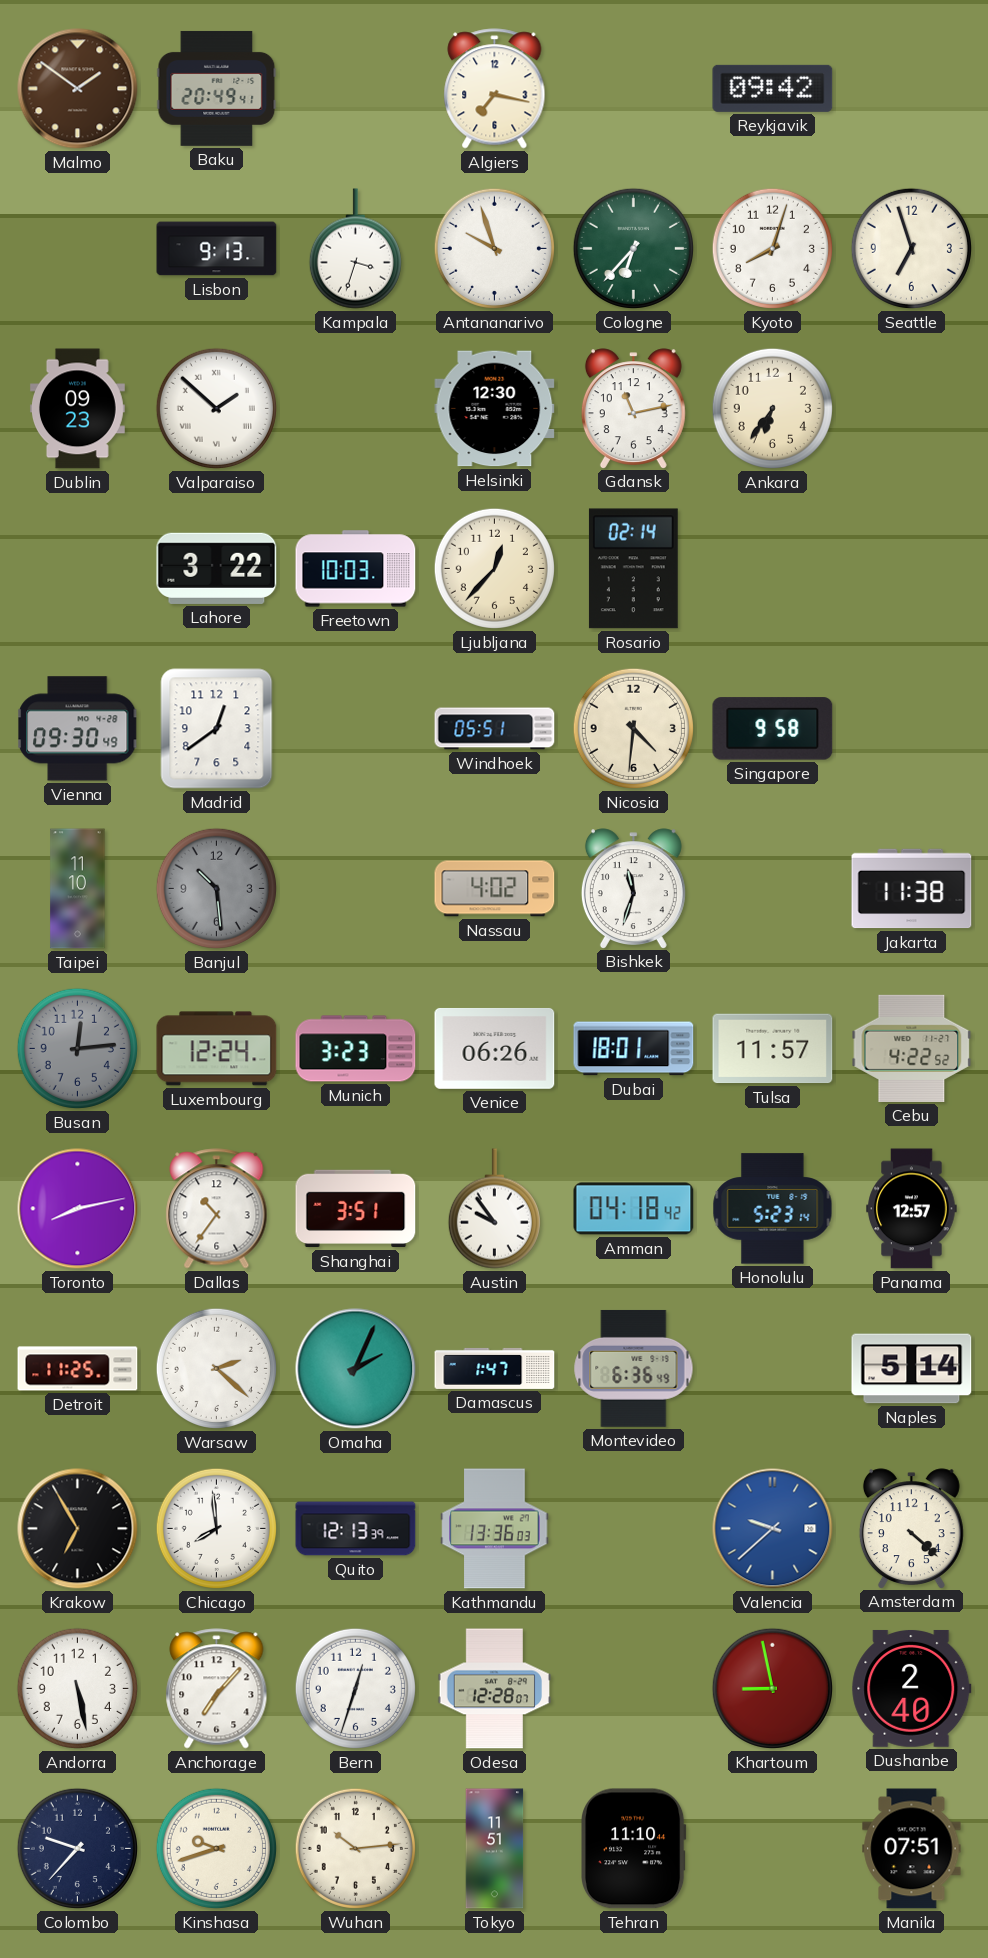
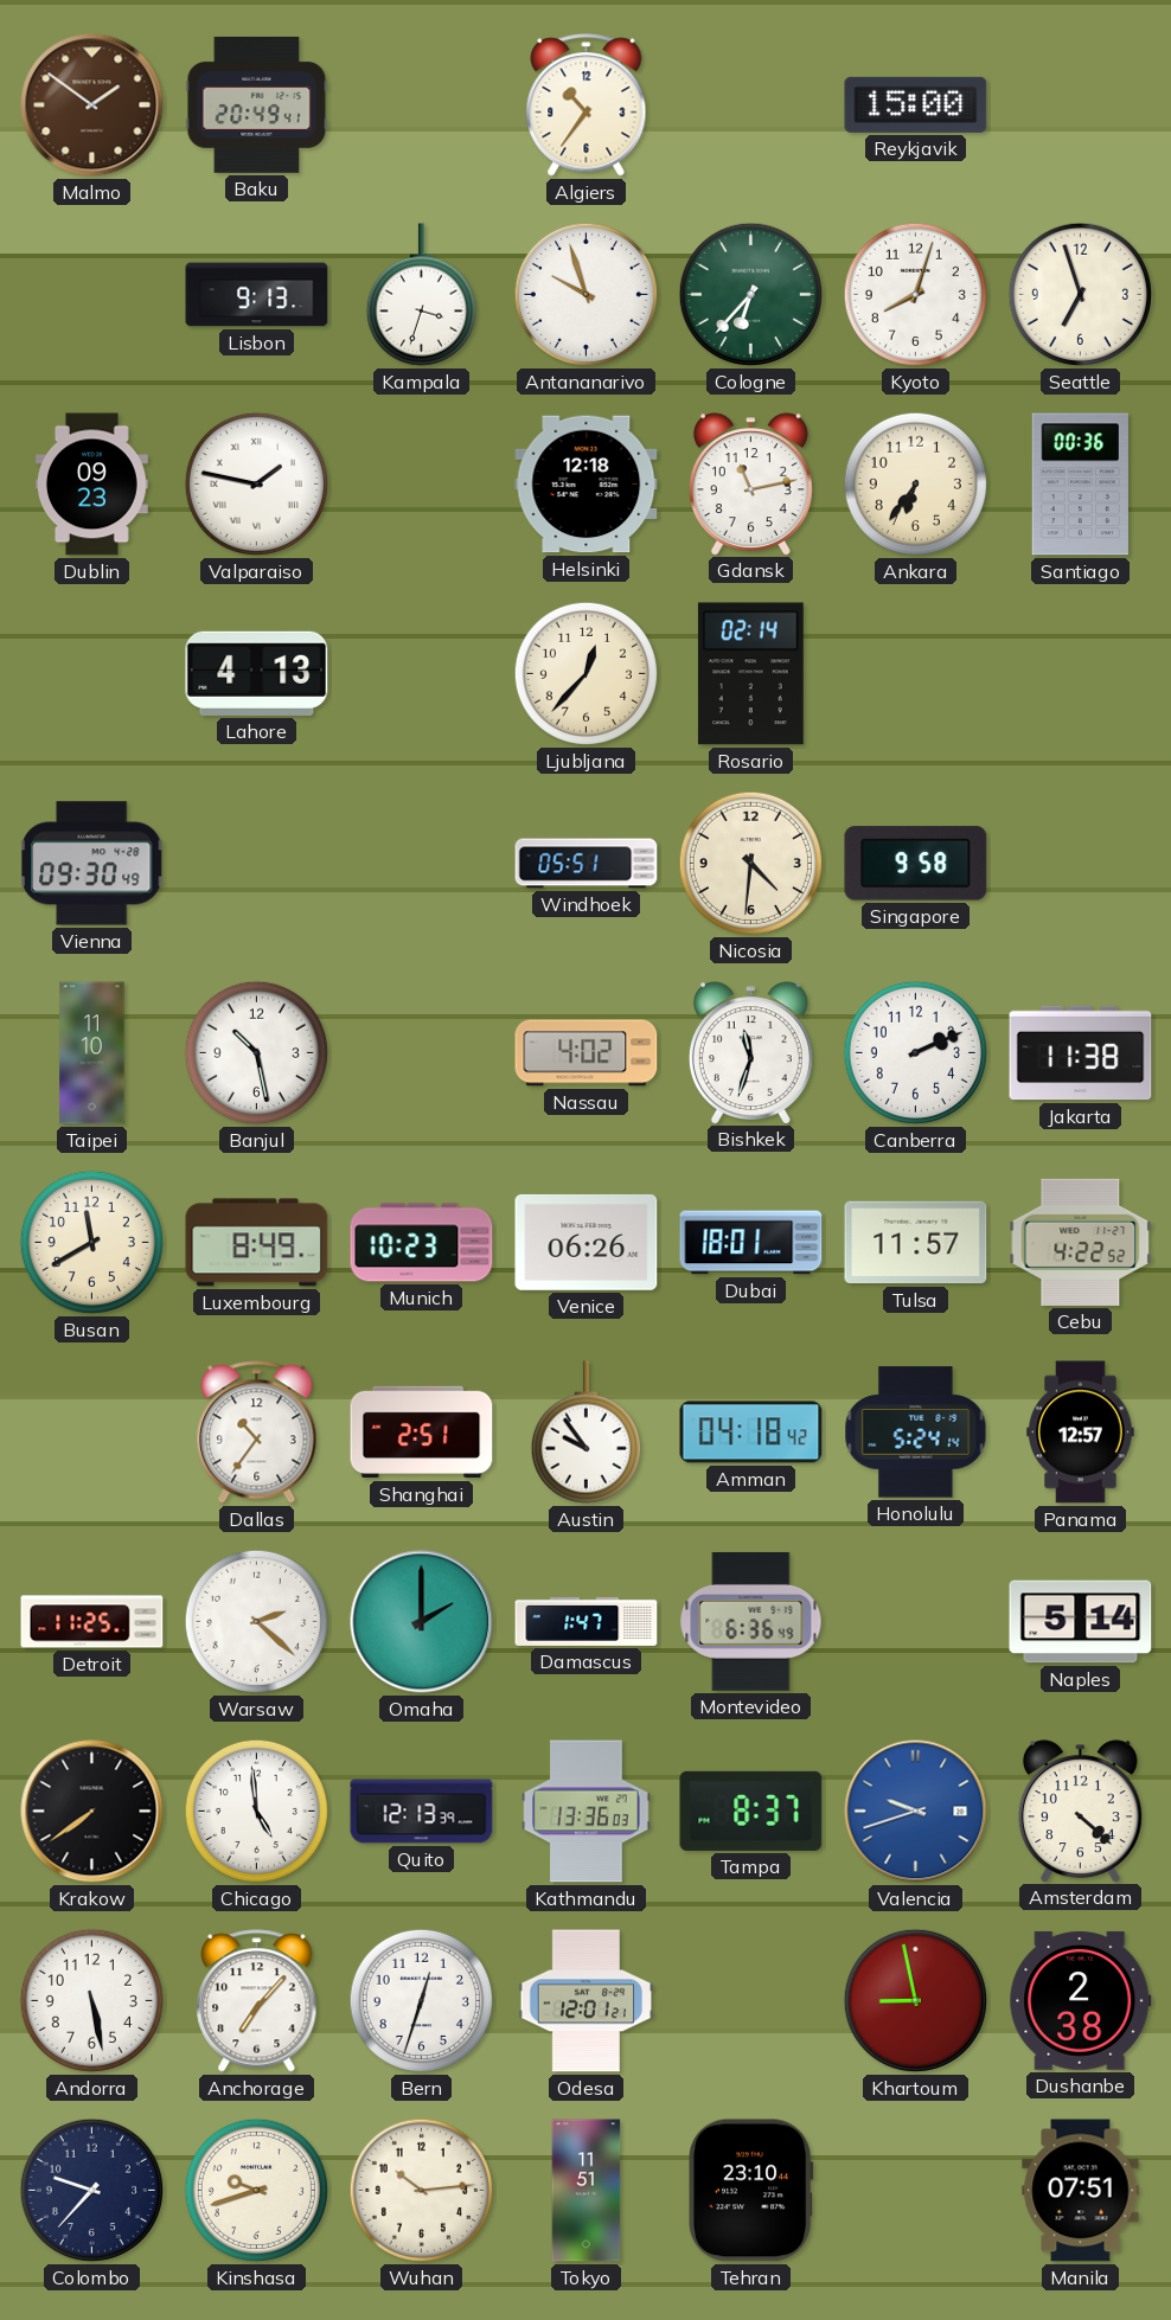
Algiers: 7:17 -> 10:36 (587, 105)
Reykjavik: 09:42 -> 15:00 (916, 104)
Valparaiso: 1:52 -> 1:47 (256, 483)
Helsinki: 12:30 -> 12:18 (587, 485)
Santiago: none -> 00:36 (1080, 485)
Lahore: 3:22 -> 4:13 (257, 673)
Freetown: 10:03 -> none (356, 569)
Madrid: 12:39 -> none (217, 729)
Banjul: 10:29 -> 10:28 (256, 1052)
Banjul dial: grey -> white (256, 1052)
Canberra: none -> 2:11 (915, 1052)
Busan: 12:14 -> 11:40 (91, 1242)
Busan dial: grey -> cream (91, 1242)
Luxembourg: 12:24 -> 8:49 (257, 1243)
Munich: 3:23 -> 10:23 (422, 1243)
Toronto: 8:13 -> none (78, 1209)
Shanghai: 3:51 -> 2:51 (422, 1433)
Honolulu: 5:23 -> 5:24 (916, 1433)
Omaha: 2:04 -> 2:00 (422, 1622)
Krakow: 6:55 -> 7:39 (92, 1812)
Chicago: 7:59 -> 4:59 (256, 1811)
Tampa: none -> 8:37 (751, 1811)
Valencia: 9:38 -> 9:42 (916, 1812)
Odesa: 12:28 -> 12:01 (587, 2001)
Dushanbe: 2:40 -> 2:38 (1081, 2000)
Tehran: 11:10 -> 23:10 (751, 2191)
